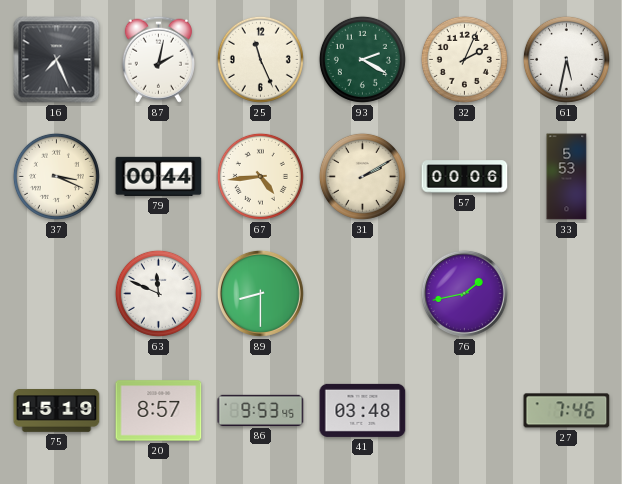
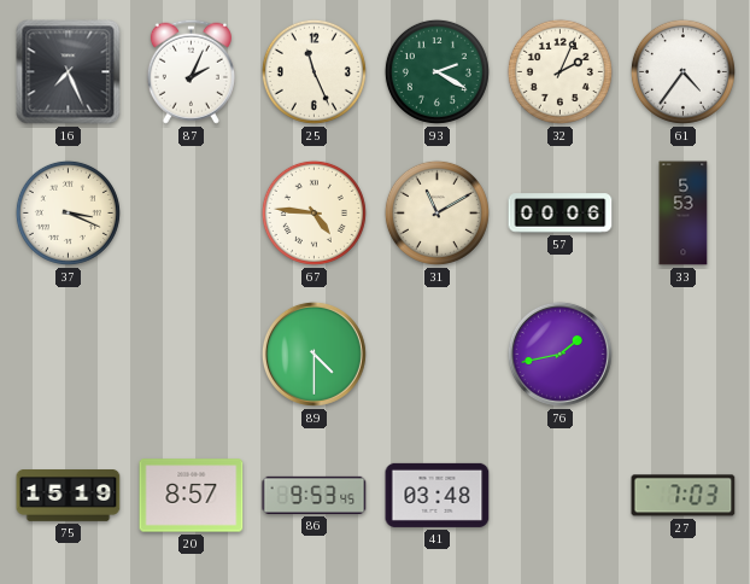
87: 2:02 -> 2:04 (191, 71)
61: 5:32 -> 4:36 (682, 71)
79: 00:44 -> none (159, 176)
67: 4:44 -> 4:46 (314, 212)
31: 2:10 -> 11:10 (436, 212)
63: 11:49 -> none (158, 293)
89: 8:30 -> 4:30 (314, 354)
27: 7:46 -> 7:03 (684, 496)
